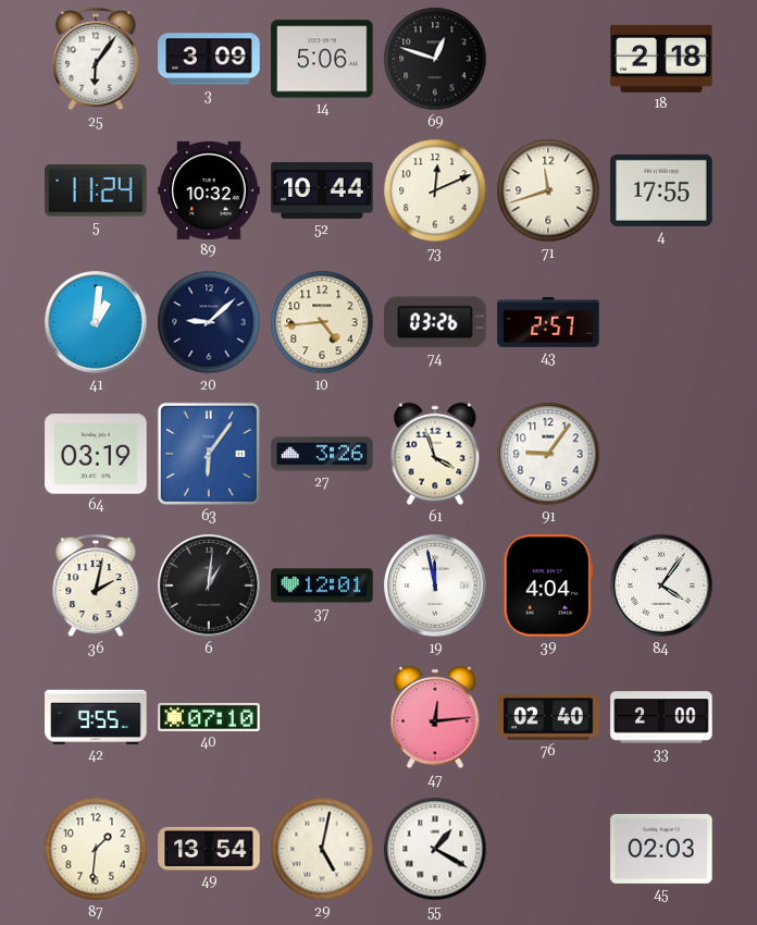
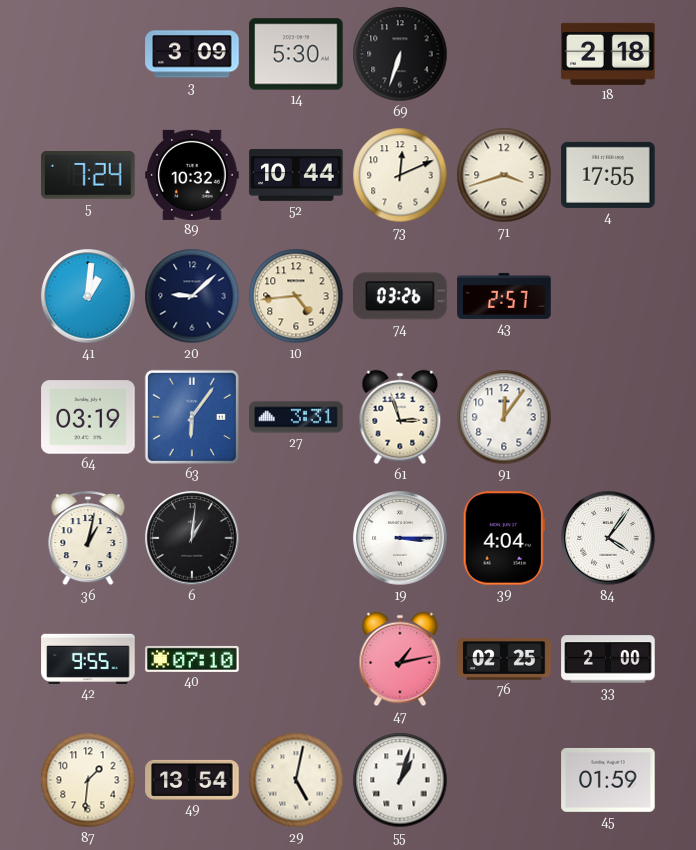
25: 6:06 -> none (96, 59)
14: 5:06 -> 5:30 (296, 54)
69: 12:48 -> 6:33 (400, 54)
5: 11:24 -> 7:24 (88, 175)
71: 11:42 -> 3:42 (504, 175)
27: 3:26 -> 3:31 (296, 417)
61: 3:57 -> 2:57 (400, 417)
91: 9:06 -> 12:06 (504, 417)
36: 2:02 -> 1:02 (88, 538)
37: 12:01 -> none (322, 585)
19: 11:58 -> 3:15 (400, 538)
47: 12:14 -> 1:13 (400, 659)
76: 02:40 -> 02:25 (504, 659)
55: 1:20 -> 1:03 (400, 780)
45: 02:03 -> 01:59 (608, 780)
